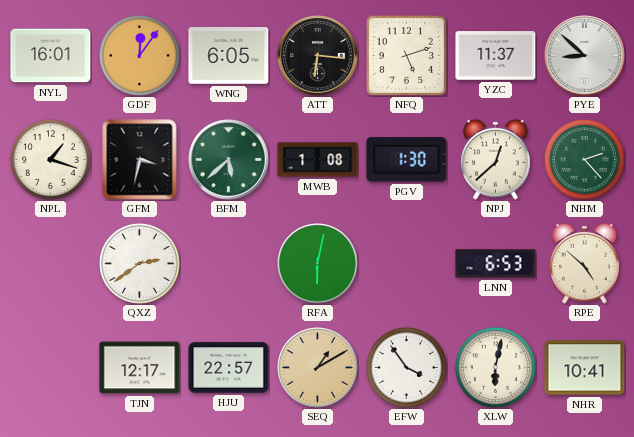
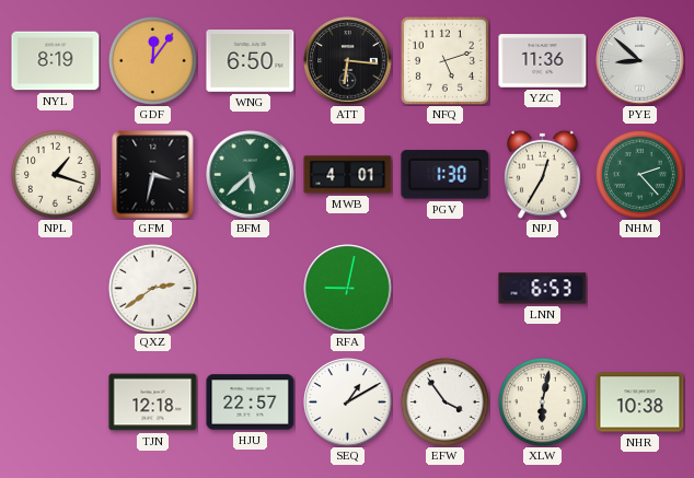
NYL: 16:01 -> 8:19 (56, 61)
WNG: 6:05 -> 6:50 (251, 61)
YZC: 11:37 -> 11:36 (543, 61)
MWB: 1:08 -> 4:01 (348, 175)
NPJ: 12:38 -> 12:35 (543, 174)
RFA: 6:02 -> 9:02 (348, 289)
RPE: 4:52 -> none (585, 263)
TJN: 12:17 -> 12:18 (153, 403)
SEQ dial: champagne -> white (348, 403)
NHR: 10:41 -> 10:38 (640, 403)
